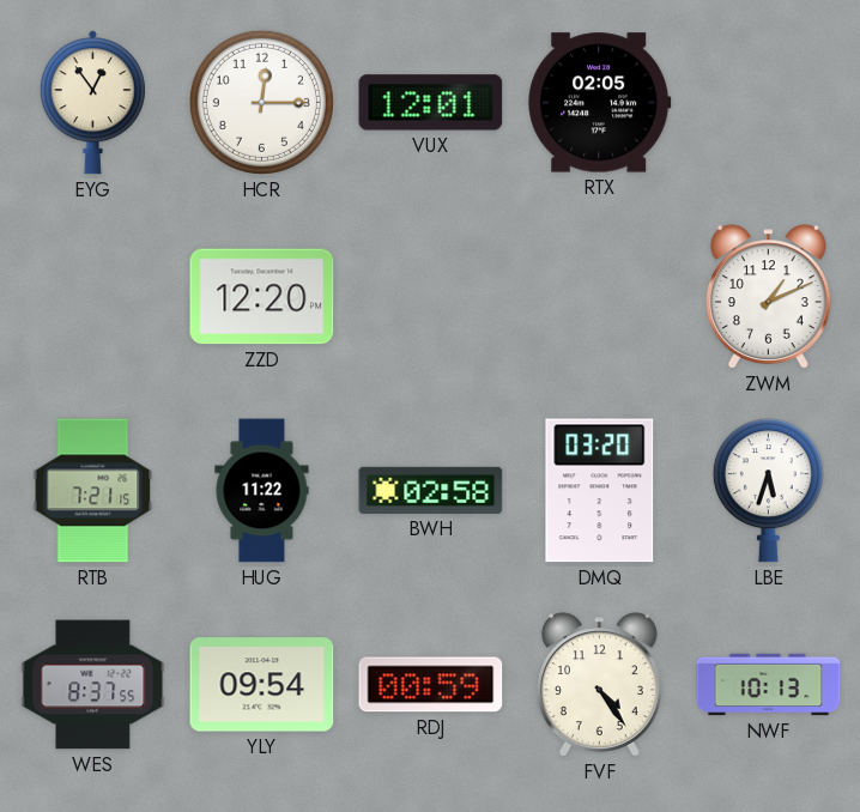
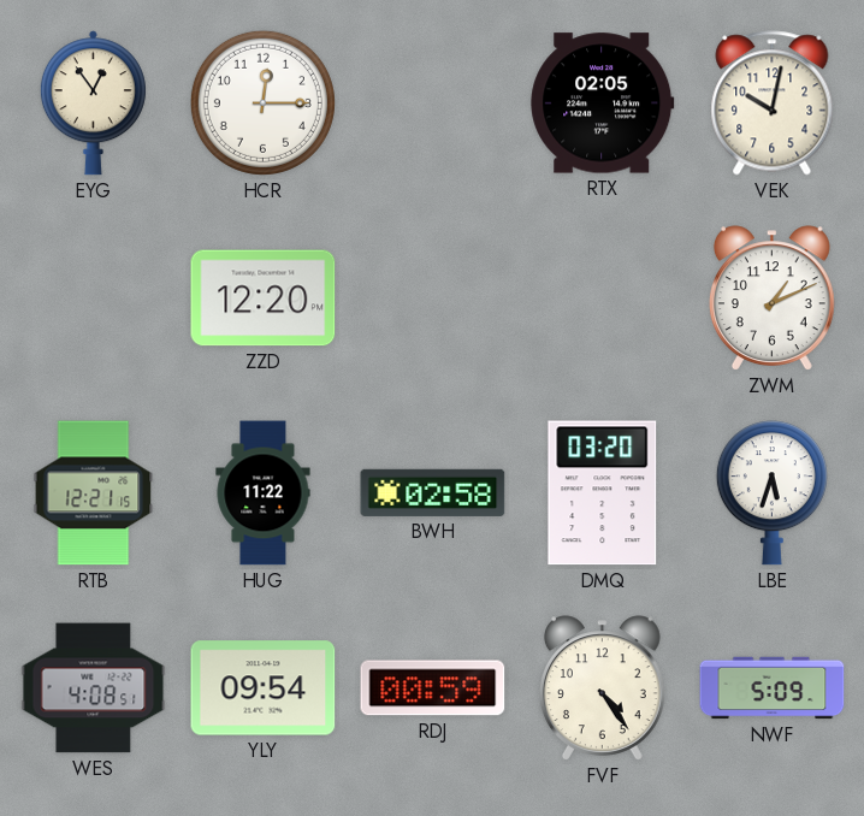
VUX: 12:01 -> none (431, 103)
VEK: none -> 10:02 (773, 104)
RTB: 7:21 -> 12:21 (94, 493)
WES: 8:37 -> 4:08 (94, 688)
NWF: 10:13 -> 5:09 (773, 688)
